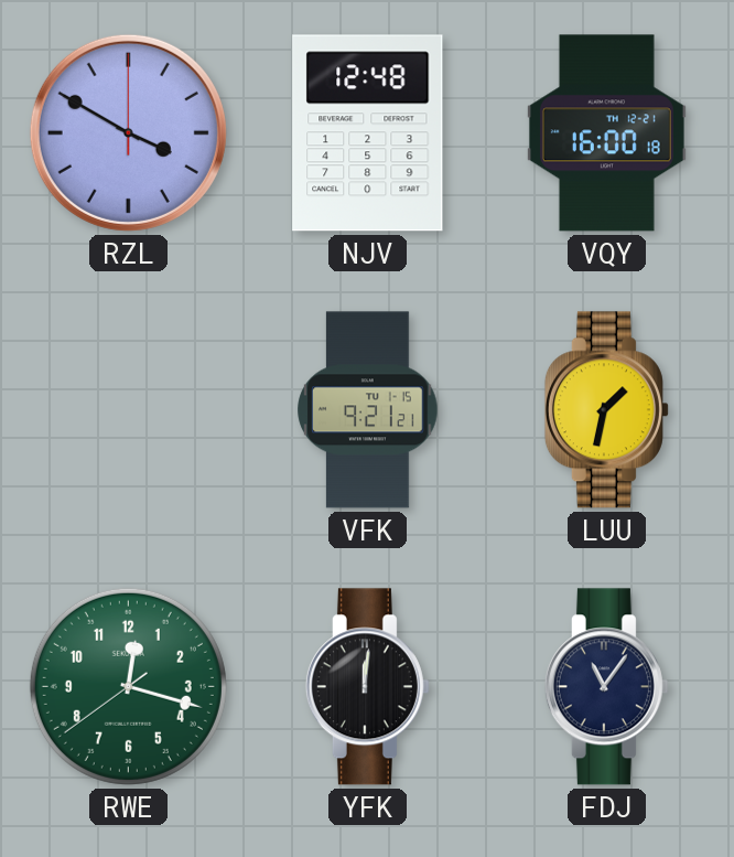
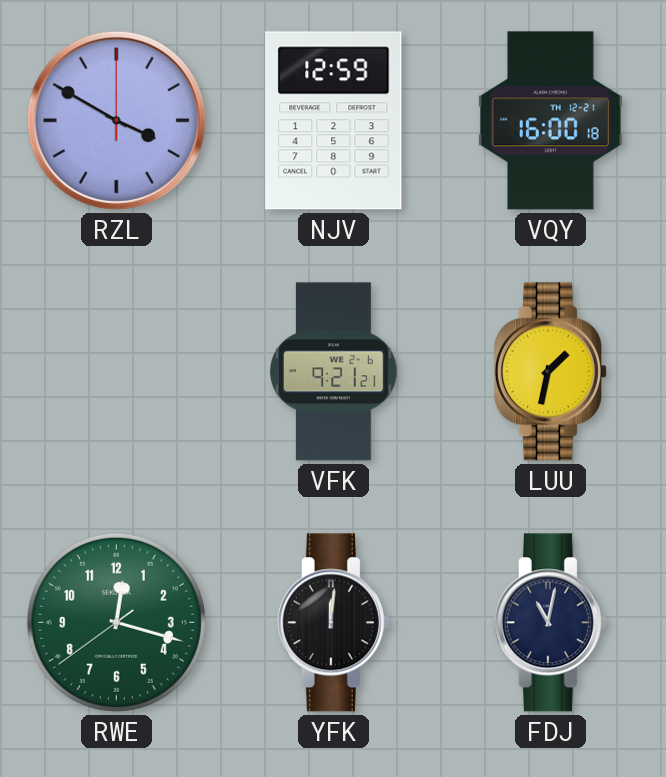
NJV: 12:48 -> 12:59 (334, 121)
VFK date: TU 1-15 -> WE 2-6 (334, 372)
FDJ: 11:06 -> 11:02 (550, 623)
